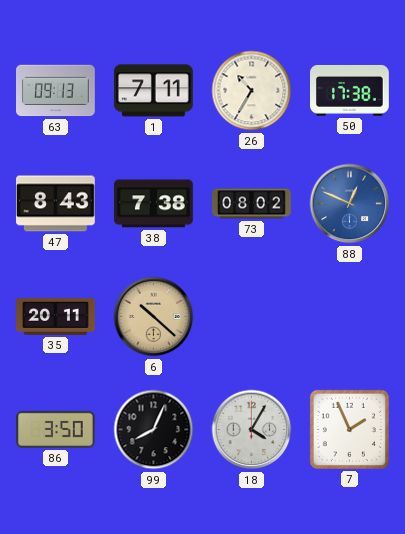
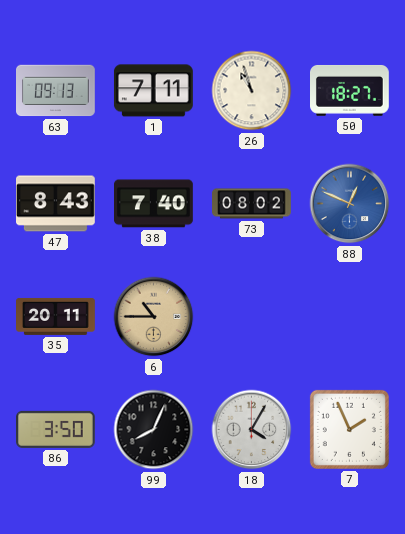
26: 10:35 -> 10:57 (252, 91)
50: 17:38 -> 18:27 (350, 90)
38: 7:38 -> 7:40 (154, 204)
6: 10:22 -> 10:45 (154, 317)
